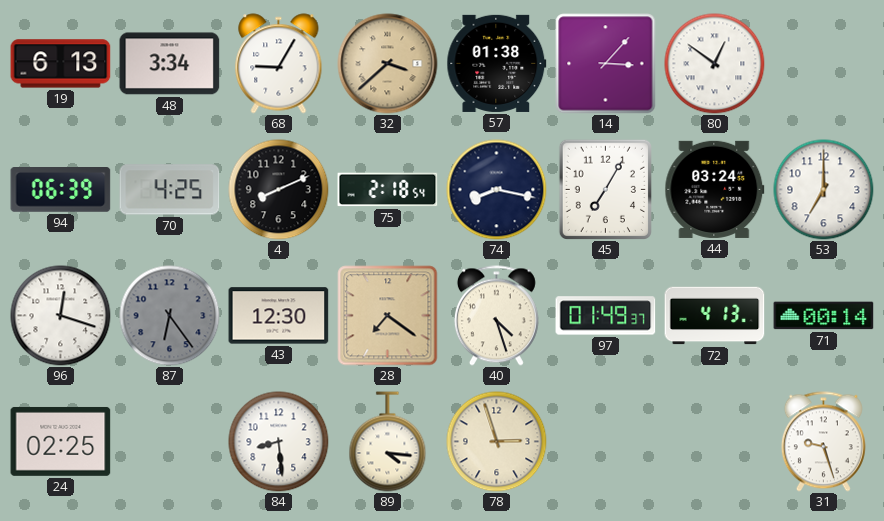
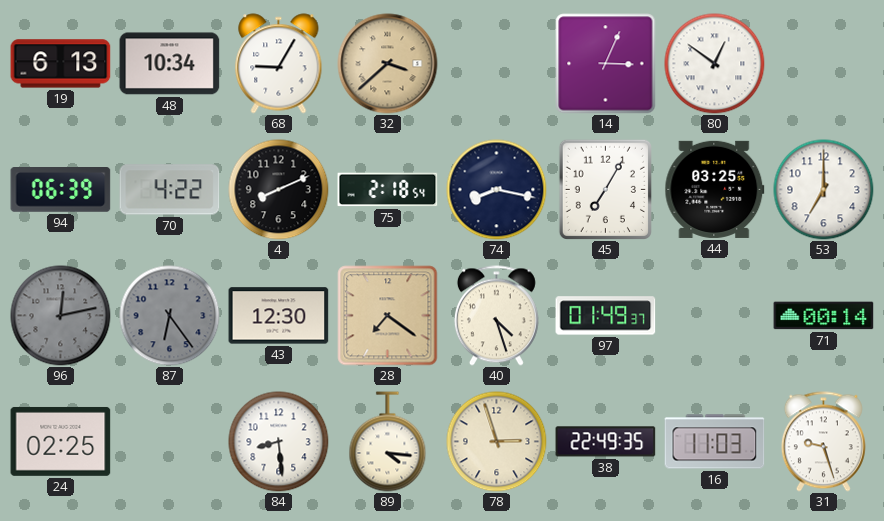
48: 3:34 -> 10:34 (170, 64)
57: 01:38 -> none (497, 63)
14: 3:07 -> 3:04 (606, 64)
70: 4:25 -> 4:22 (170, 190)
44: 03:24 -> 03:25 (715, 189)
96: 12:18 -> 12:13 (61, 316)
96 dial: white -> grey (61, 316)
72: 4:13 -> none (715, 316)
38: none -> 22:49 (606, 442)
16: none -> 11:03 (715, 442)
